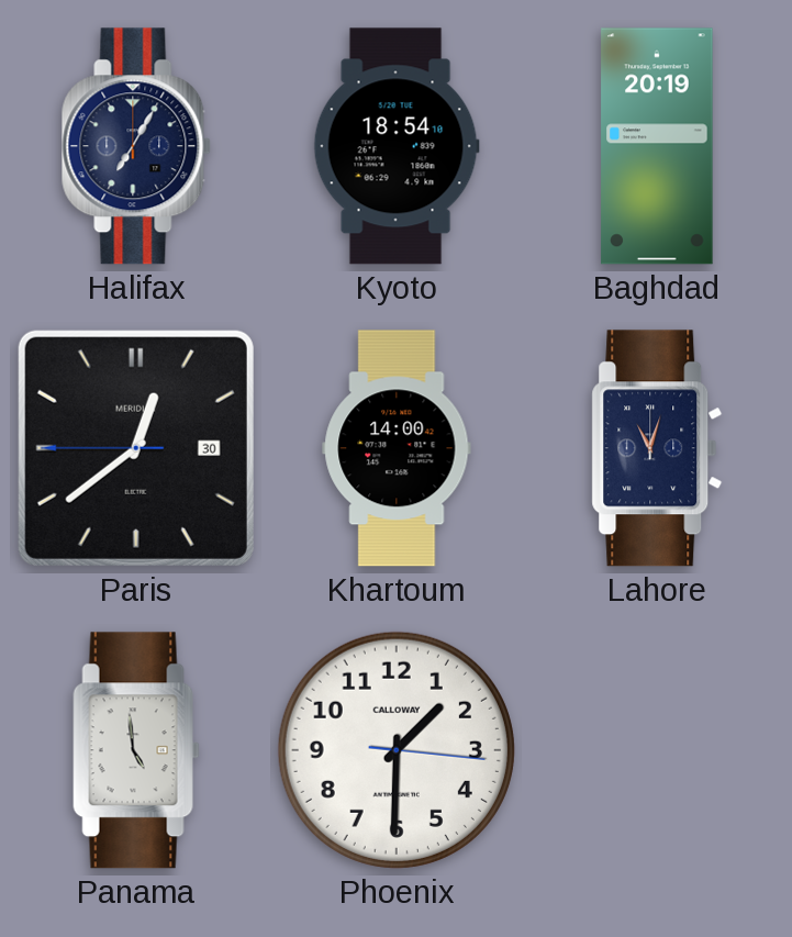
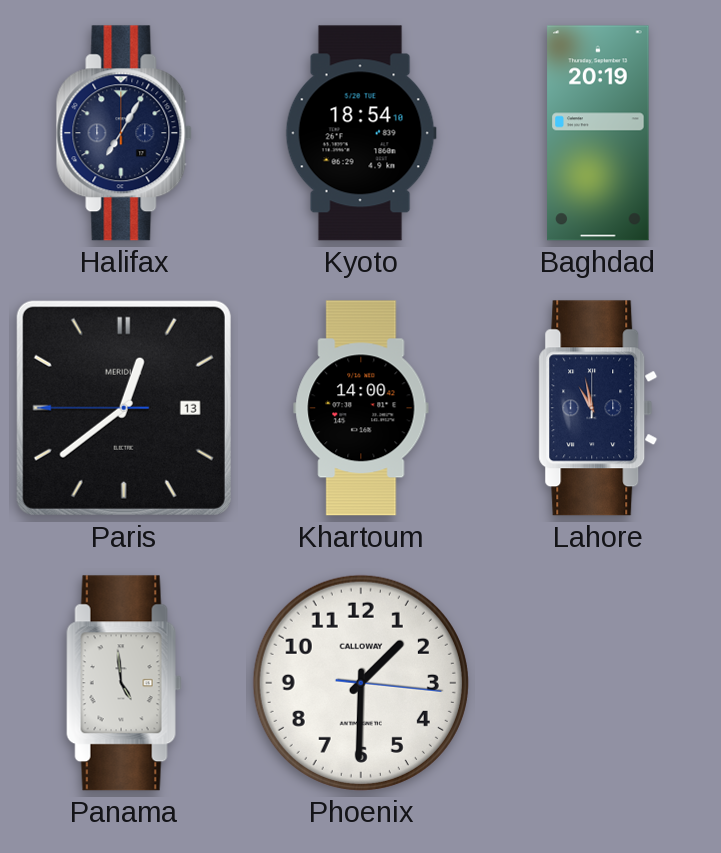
Paris date: 30 -> 13 (124, 408)
Lahore: 11:03 -> 10:58 (598, 408)
